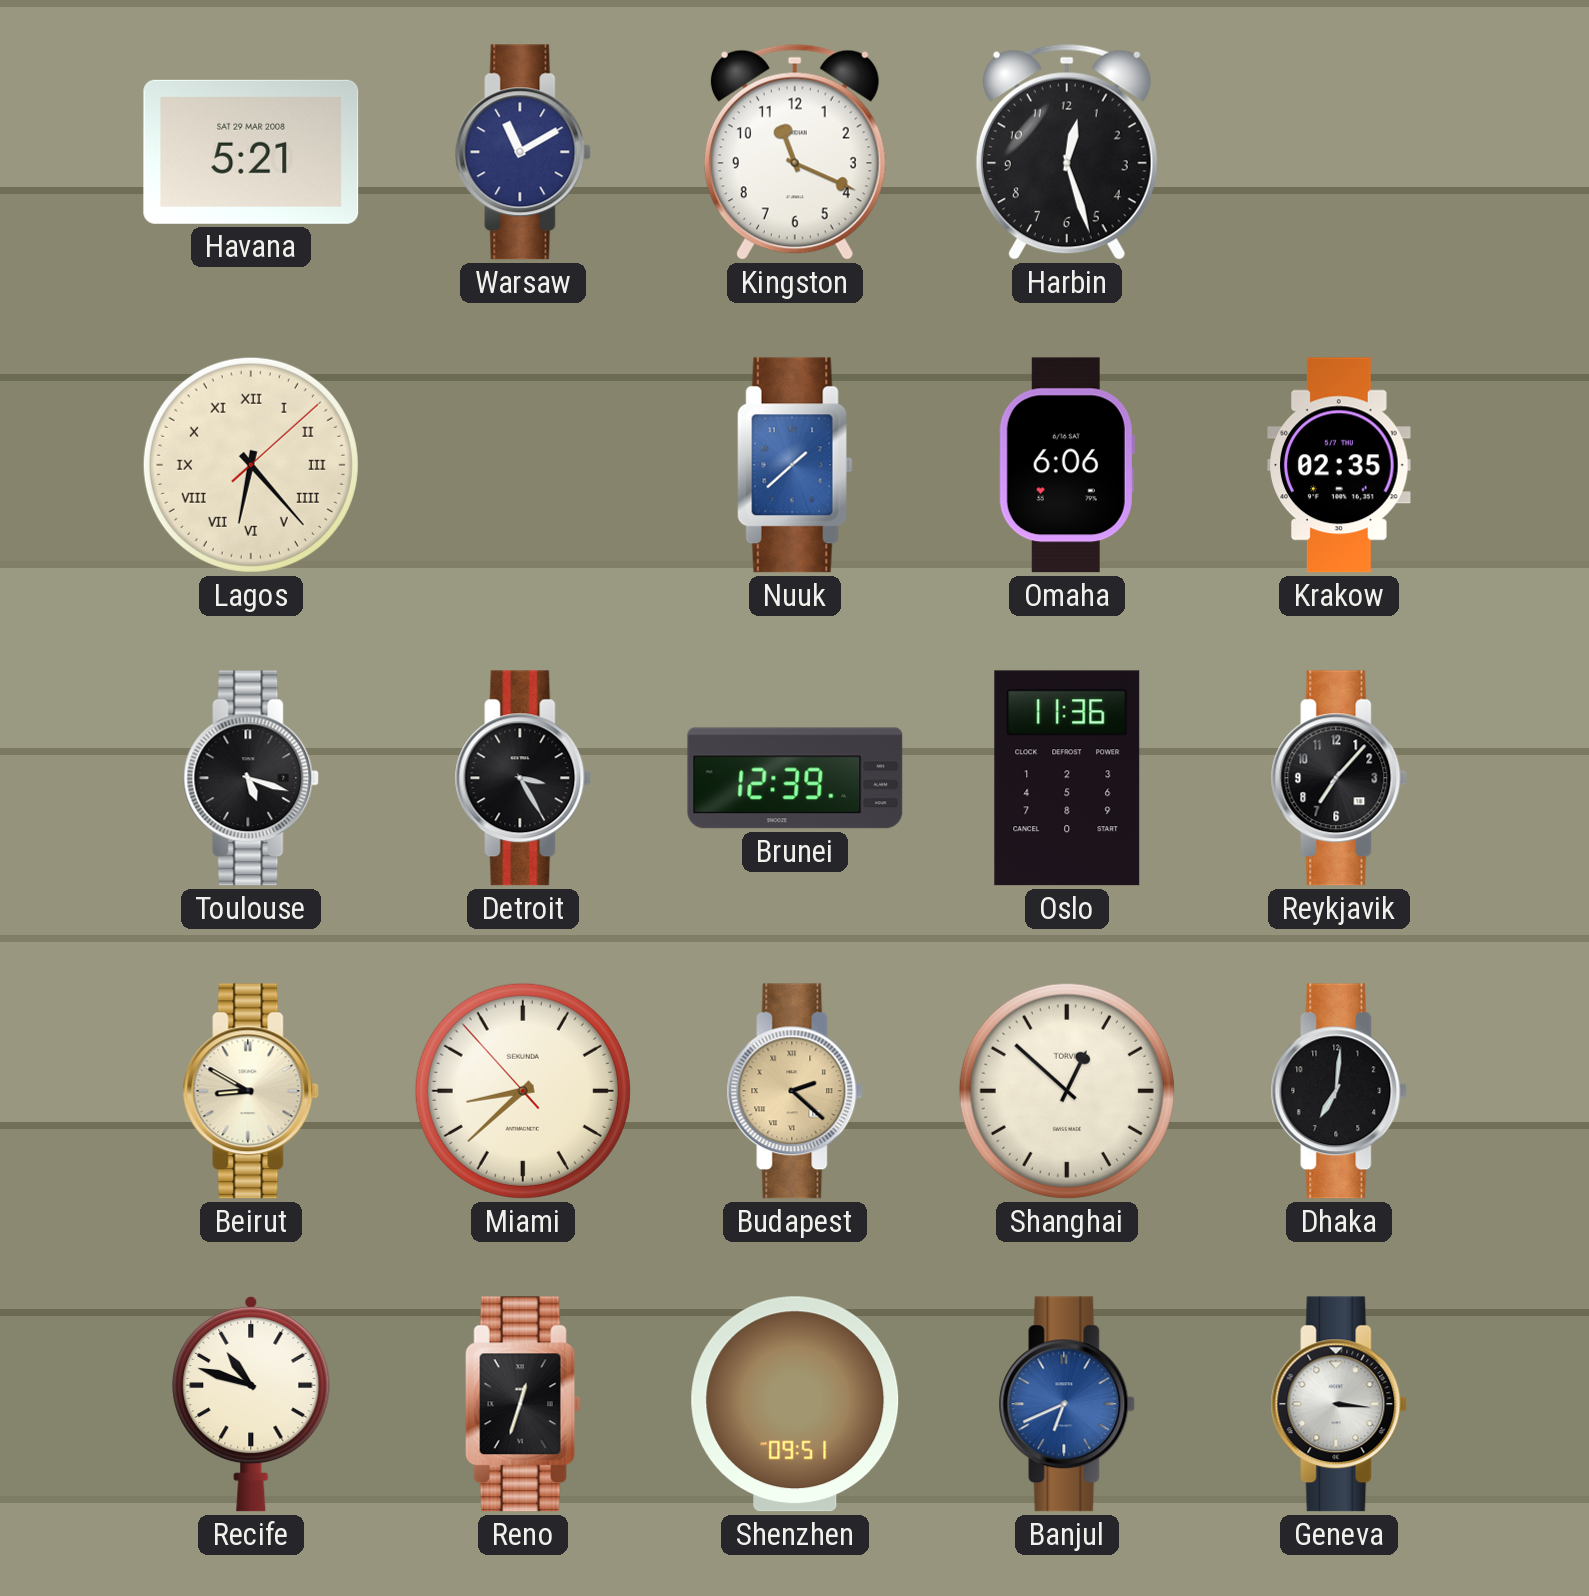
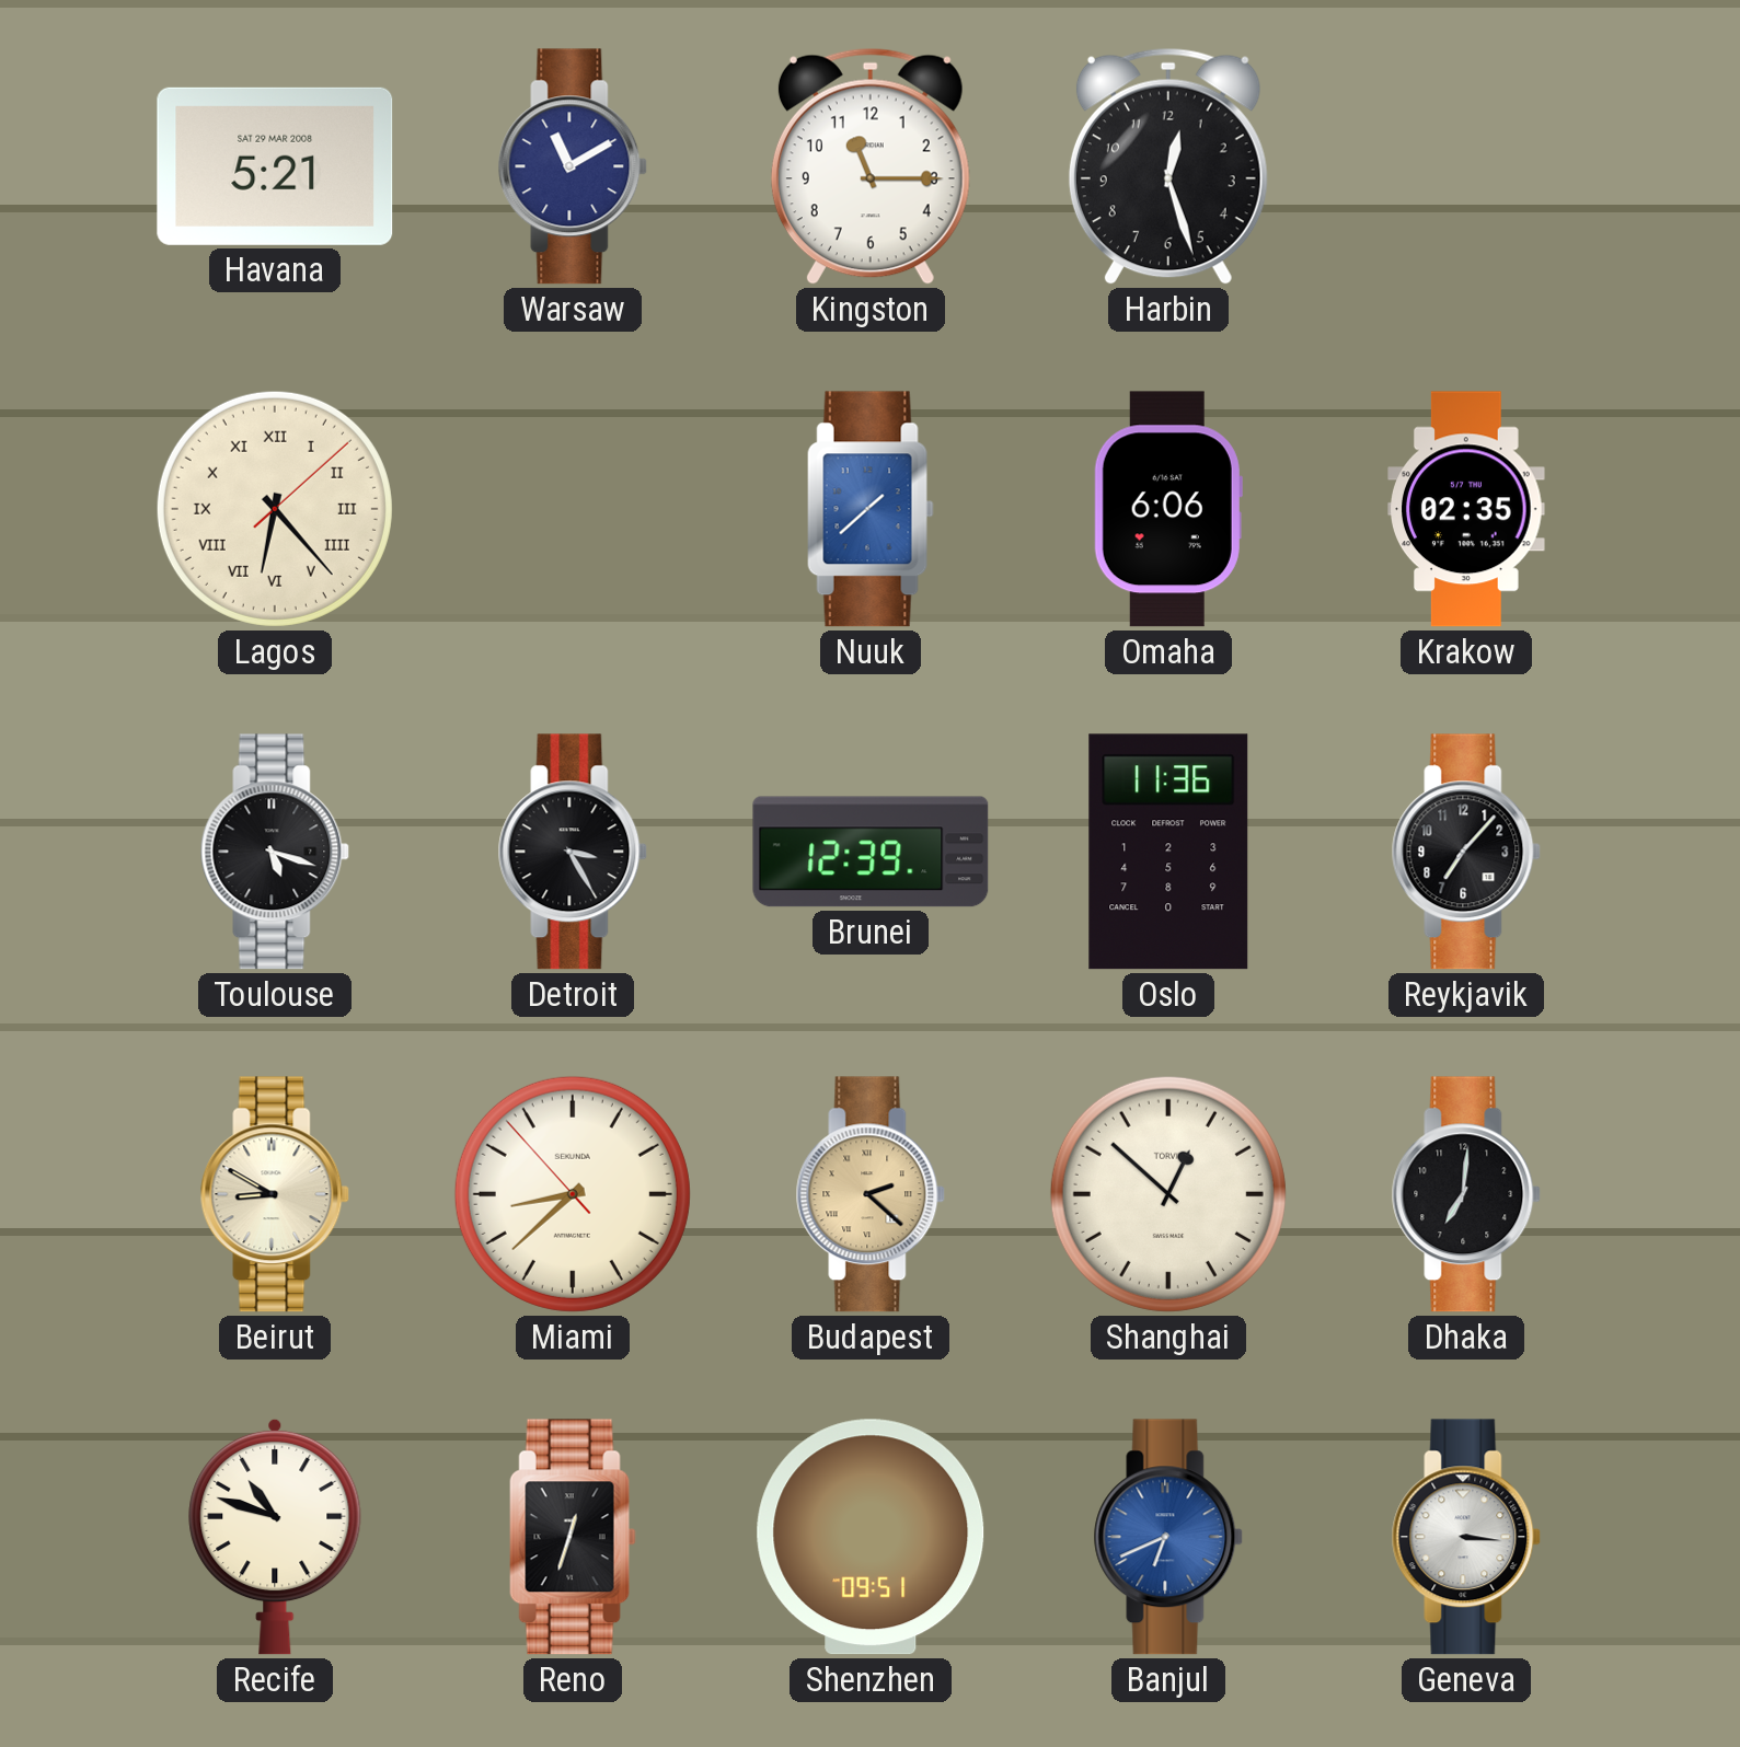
Kingston: 11:19 -> 11:15 (871, 166)
